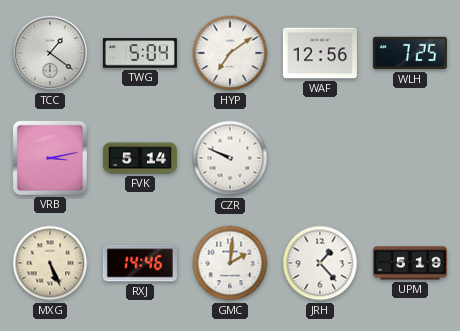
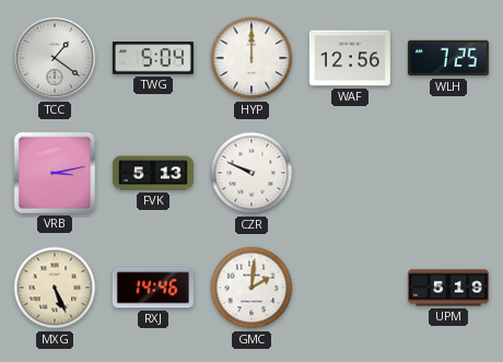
HYP: 7:09 -> 12:00 (251, 58)
FVK: 5:14 -> 5:13 (153, 173)
JRH: 1:23 -> none (320, 263)
